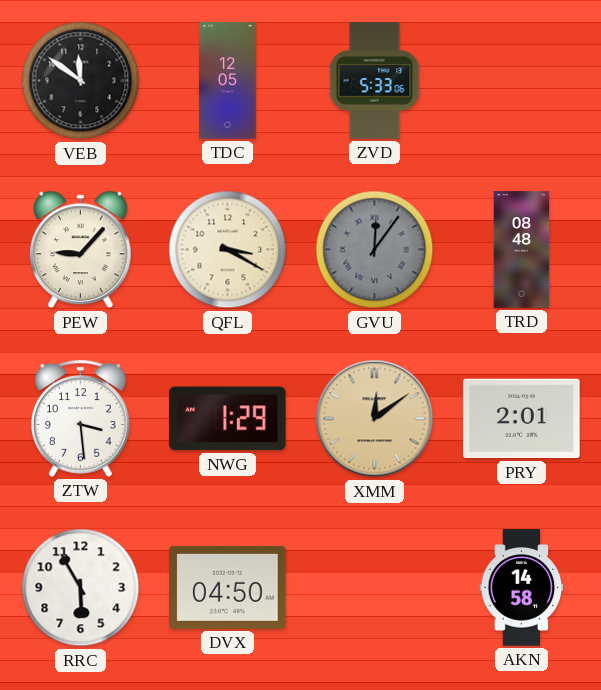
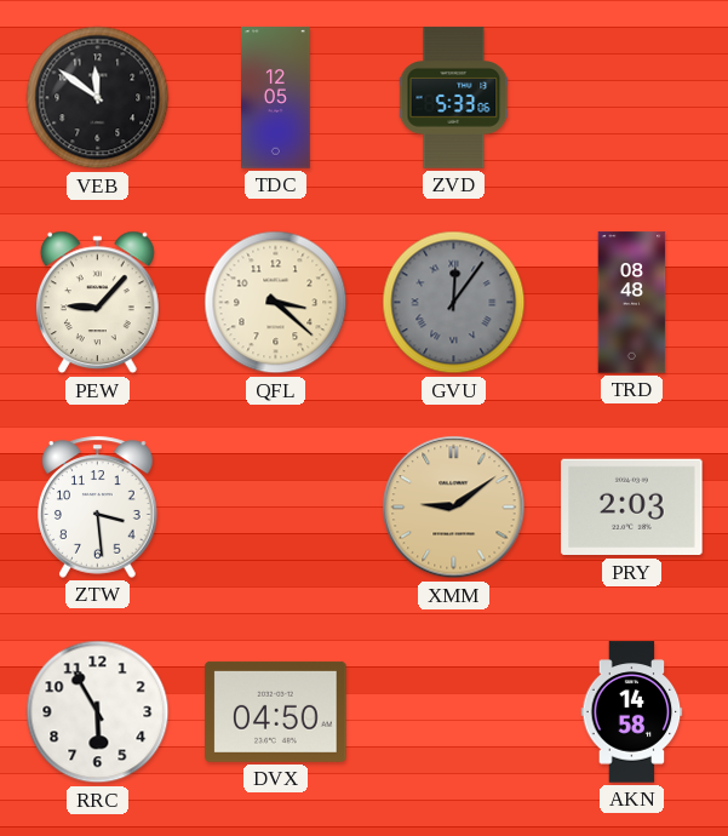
QFL: 3:20 -> 3:22 (276, 303)
NWG: 1:29 -> none (228, 419)
XMM: 12:09 -> 9:09 (454, 508)
PRY: 2:01 -> 2:03 (632, 508)
